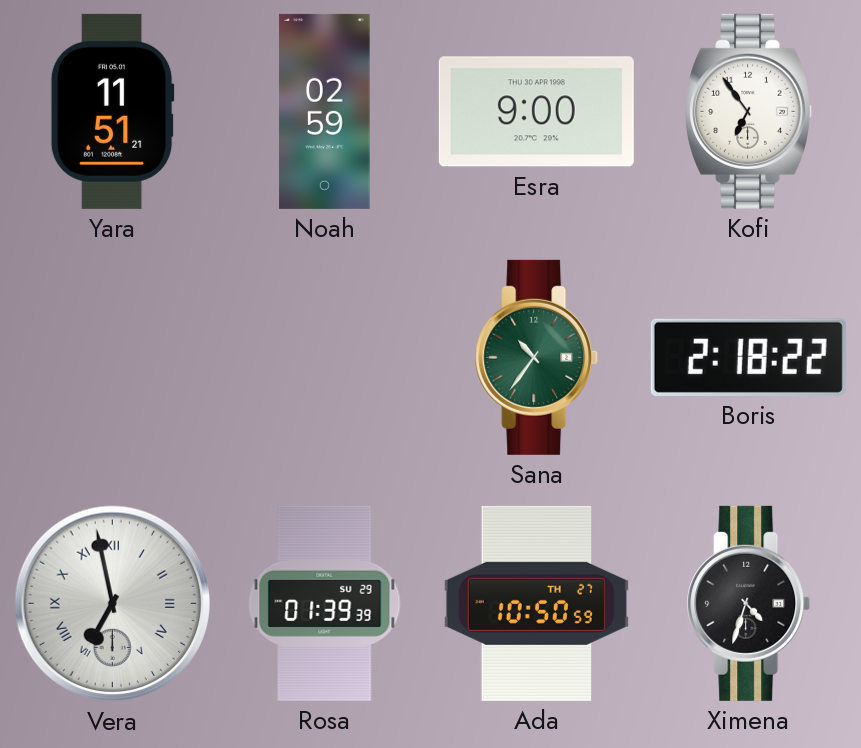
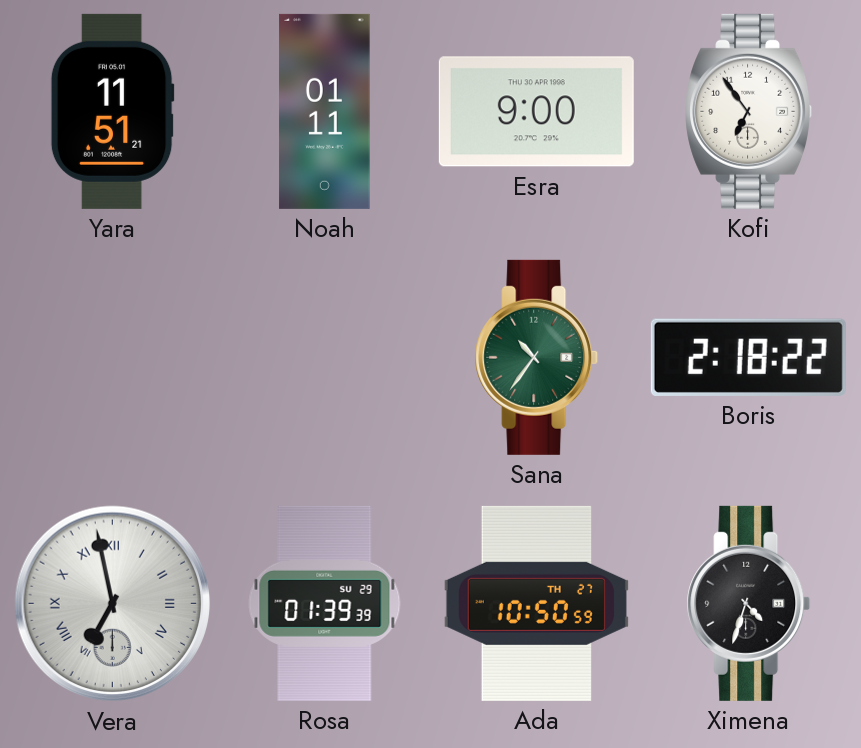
Noah: 02:59 -> 01:11 (325, 111)
